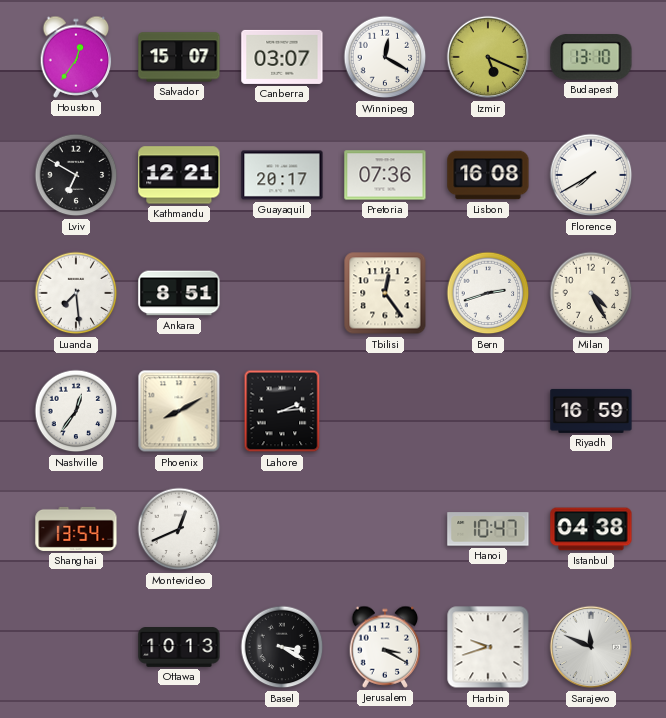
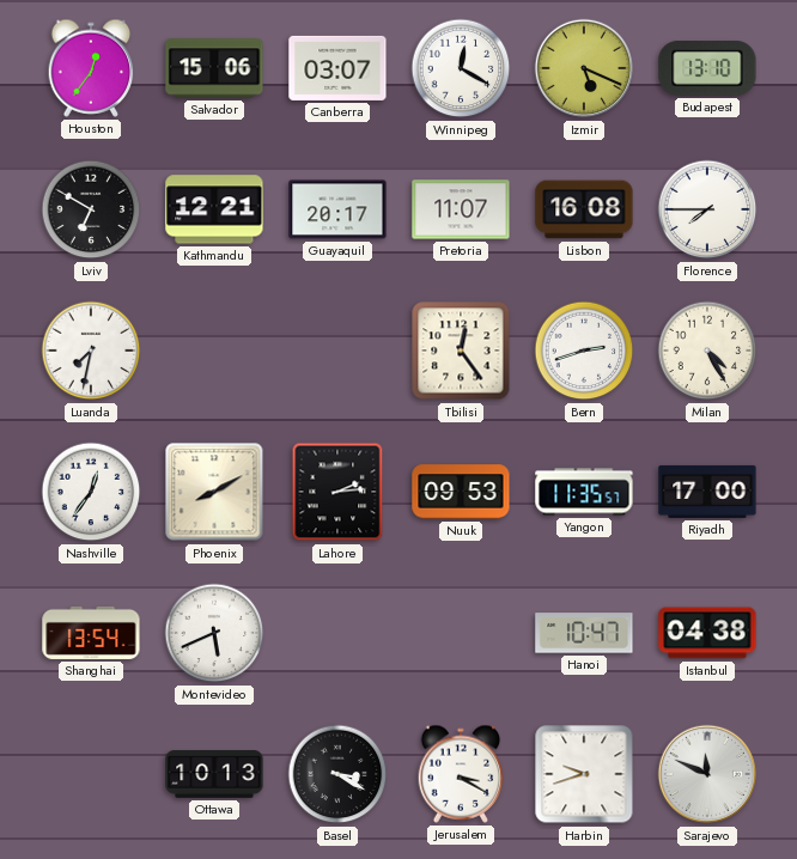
Salvador: 15:07 -> 15:06 (214, 68)
Pretoria: 07:36 -> 11:07 (461, 209)
Florence: 7:40 -> 7:45 (707, 209)
Luanda: 7:29 -> 7:32 (91, 351)
Ankara: 8:51 -> none (179, 293)
Nuuk: none -> 09:53 (461, 492)
Yangon: none -> 11:35 (584, 492)
Riyadh: 16:59 -> 17:00 (707, 492)
Montevideo: 12:41 -> 5:41 (214, 633)
